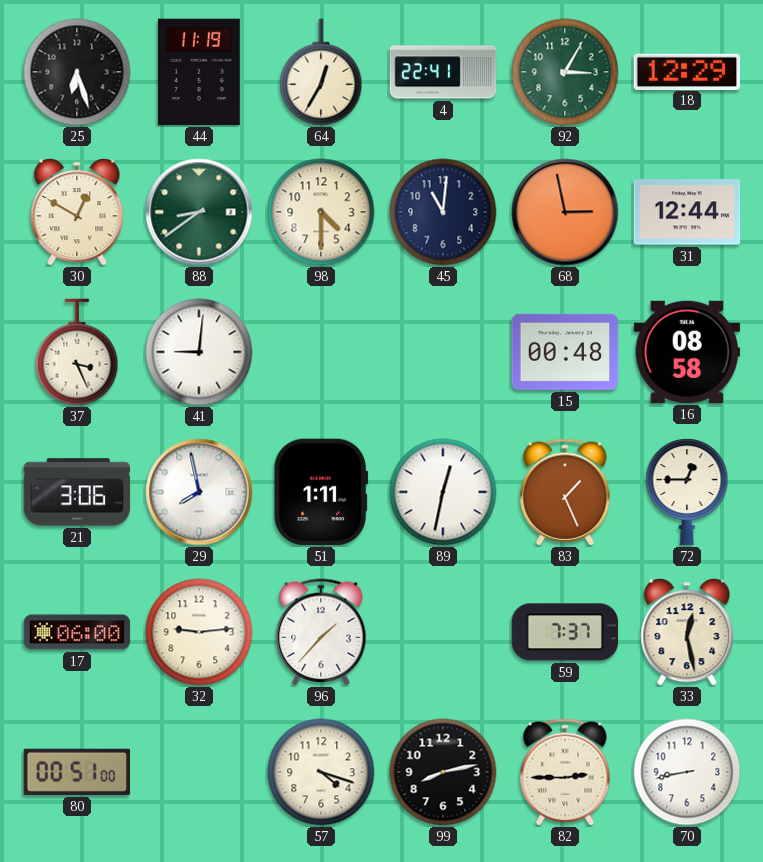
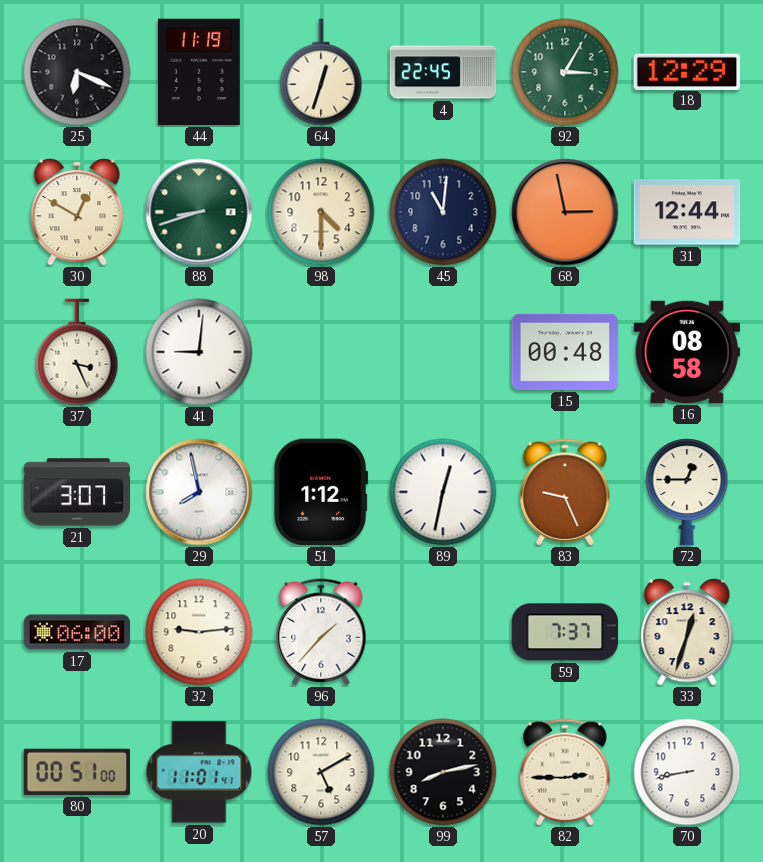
25: 6:27 -> 6:19 (77, 72)
64: 12:35 -> 12:33 (321, 72)
4: 22:41 -> 22:45 (443, 72)
88: 8:39 -> 8:42 (199, 212)
21: 3:06 -> 3:07 (77, 492)
51: 1:11 -> 1:12 (321, 492)
83: 1:26 -> 9:26 (565, 492)
33: 12:28 -> 12:33 (687, 632)
20: none -> 11:01 (199, 772)
57: 4:18 -> 5:10 (321, 772)
